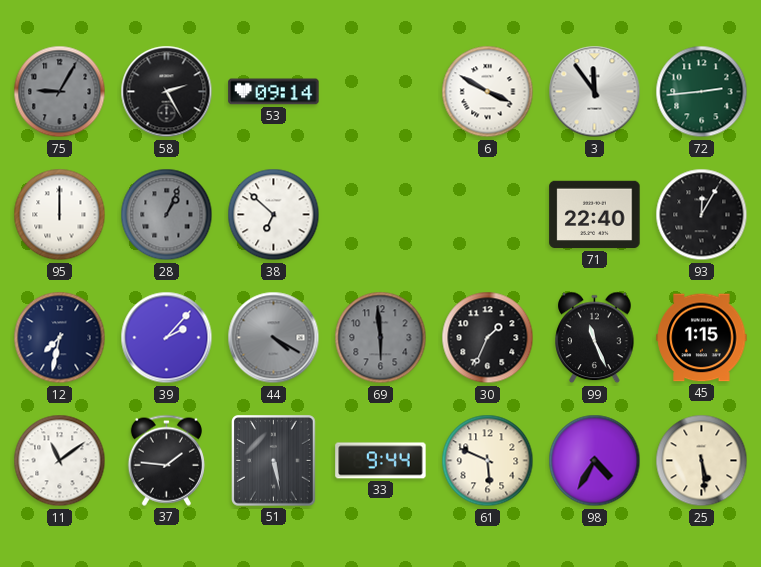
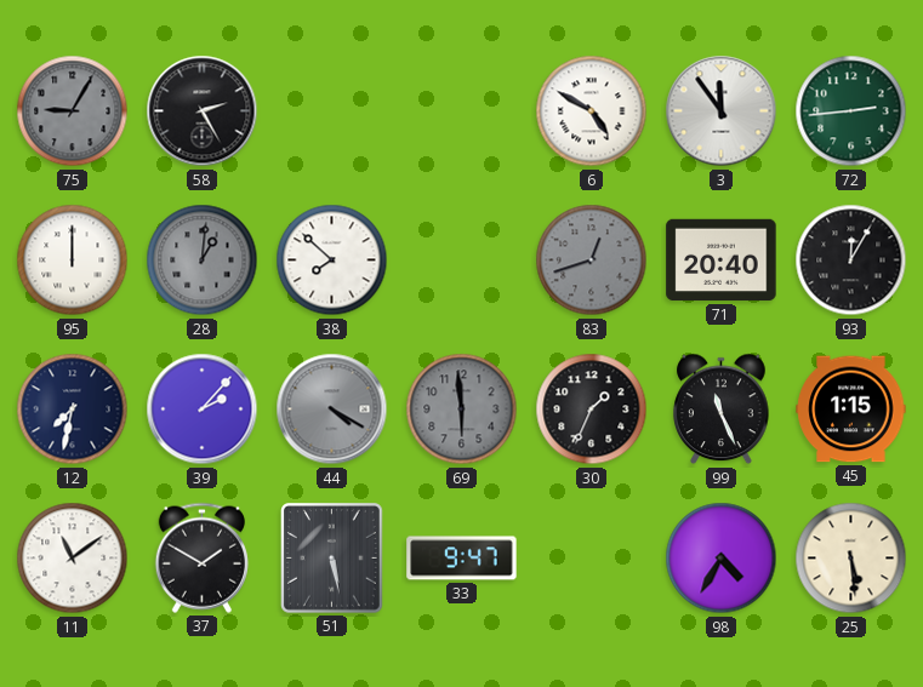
53: 09:14 -> none (274, 92)
6: 3:50 -> 4:50 (592, 111)
28: 1:04 -> 1:01 (203, 261)
38: 6:52 -> 7:52 (332, 261)
83: none -> 12:42 (592, 261)
71: 22:40 -> 20:40 (722, 261)
37: 1:46 -> 1:50 (201, 557)
33: 9:44 -> 9:47 (462, 559)
61: 5:49 -> none (488, 461)
